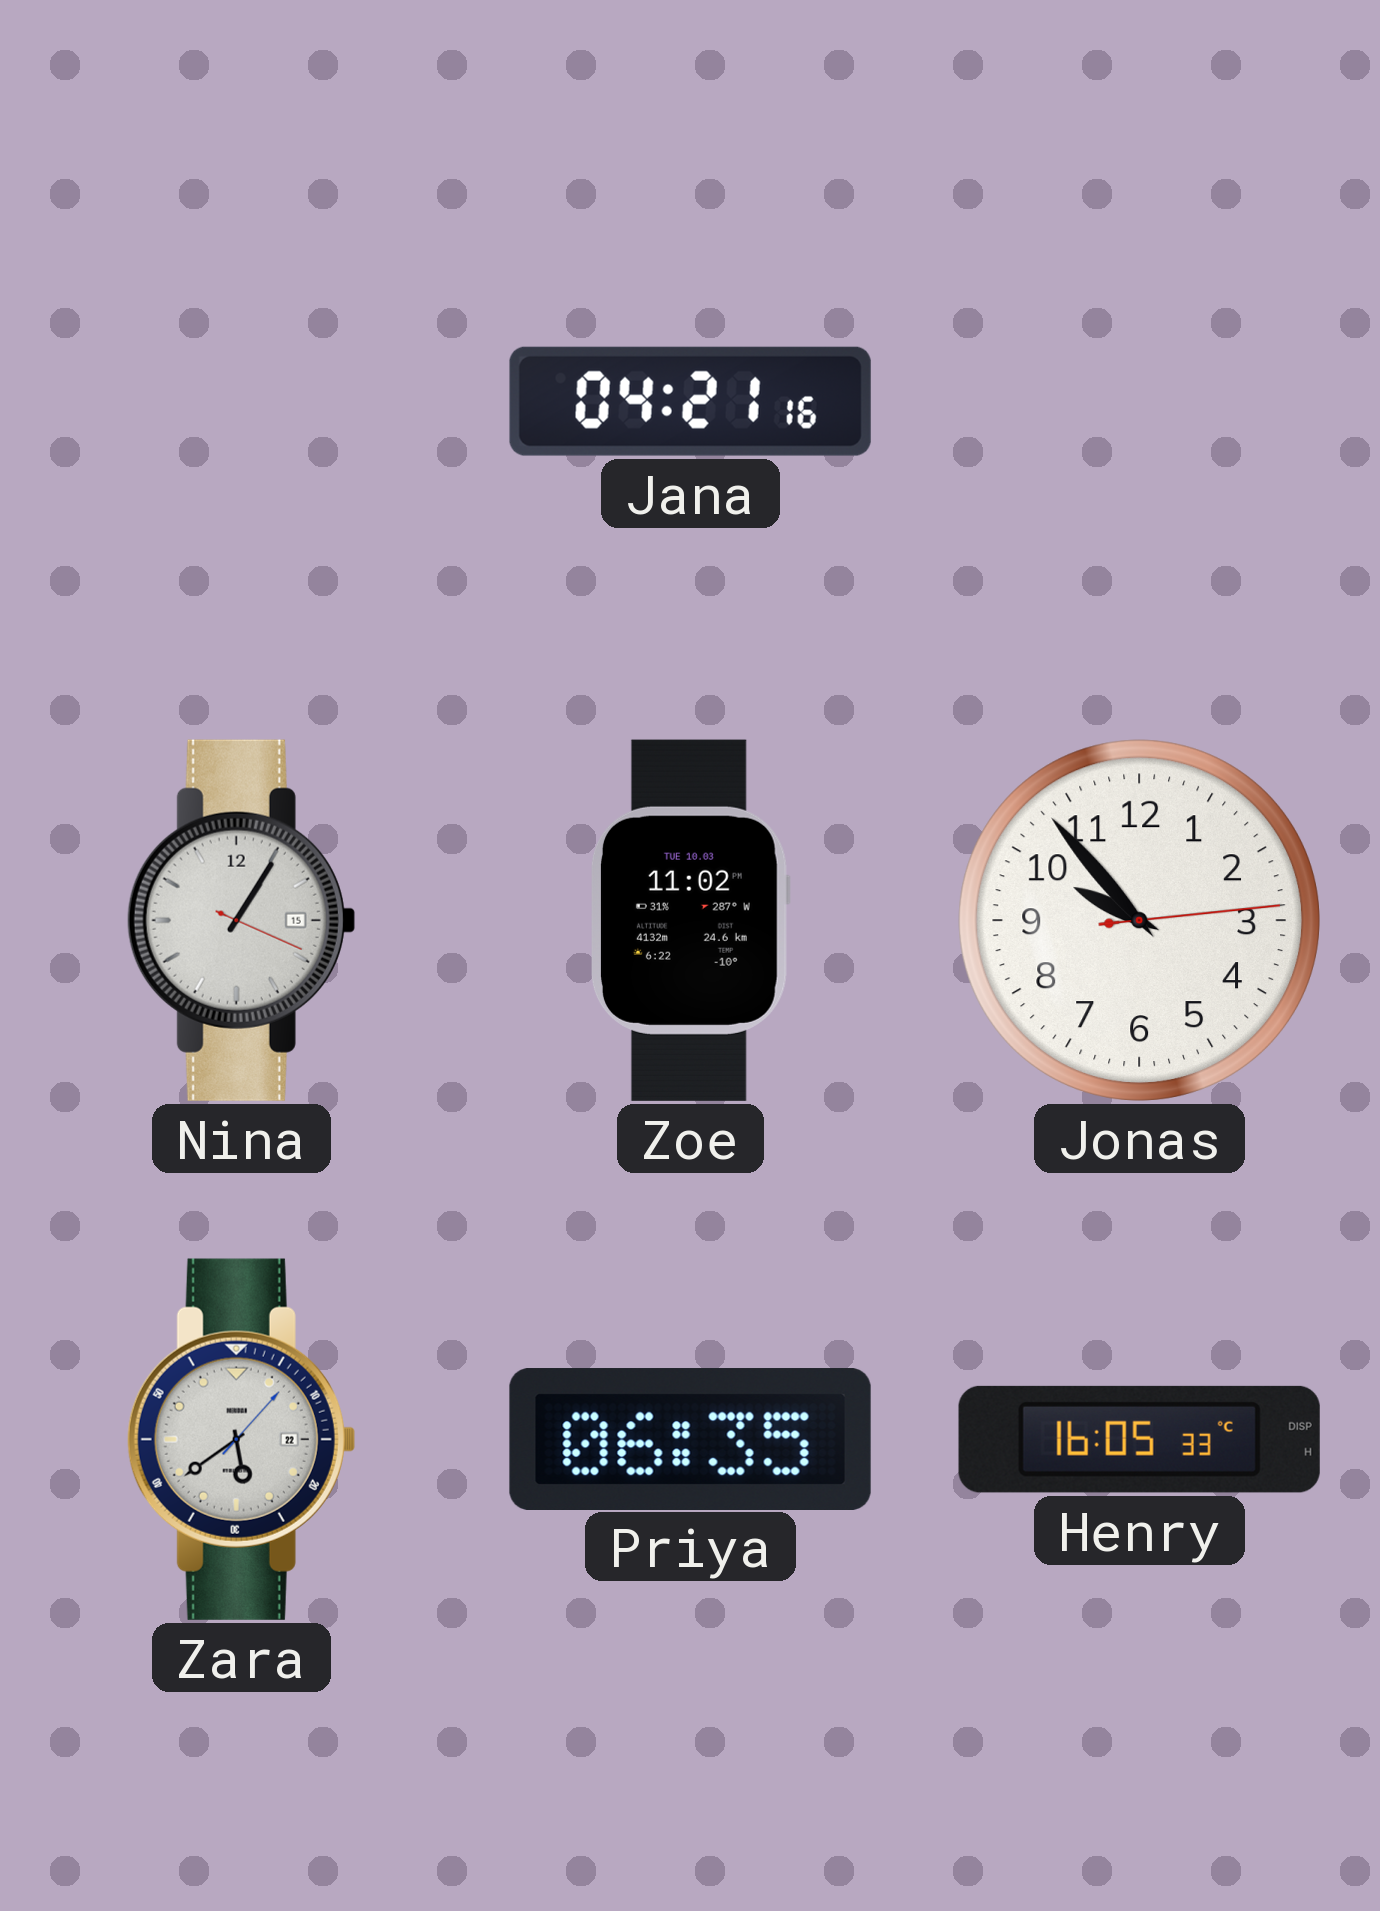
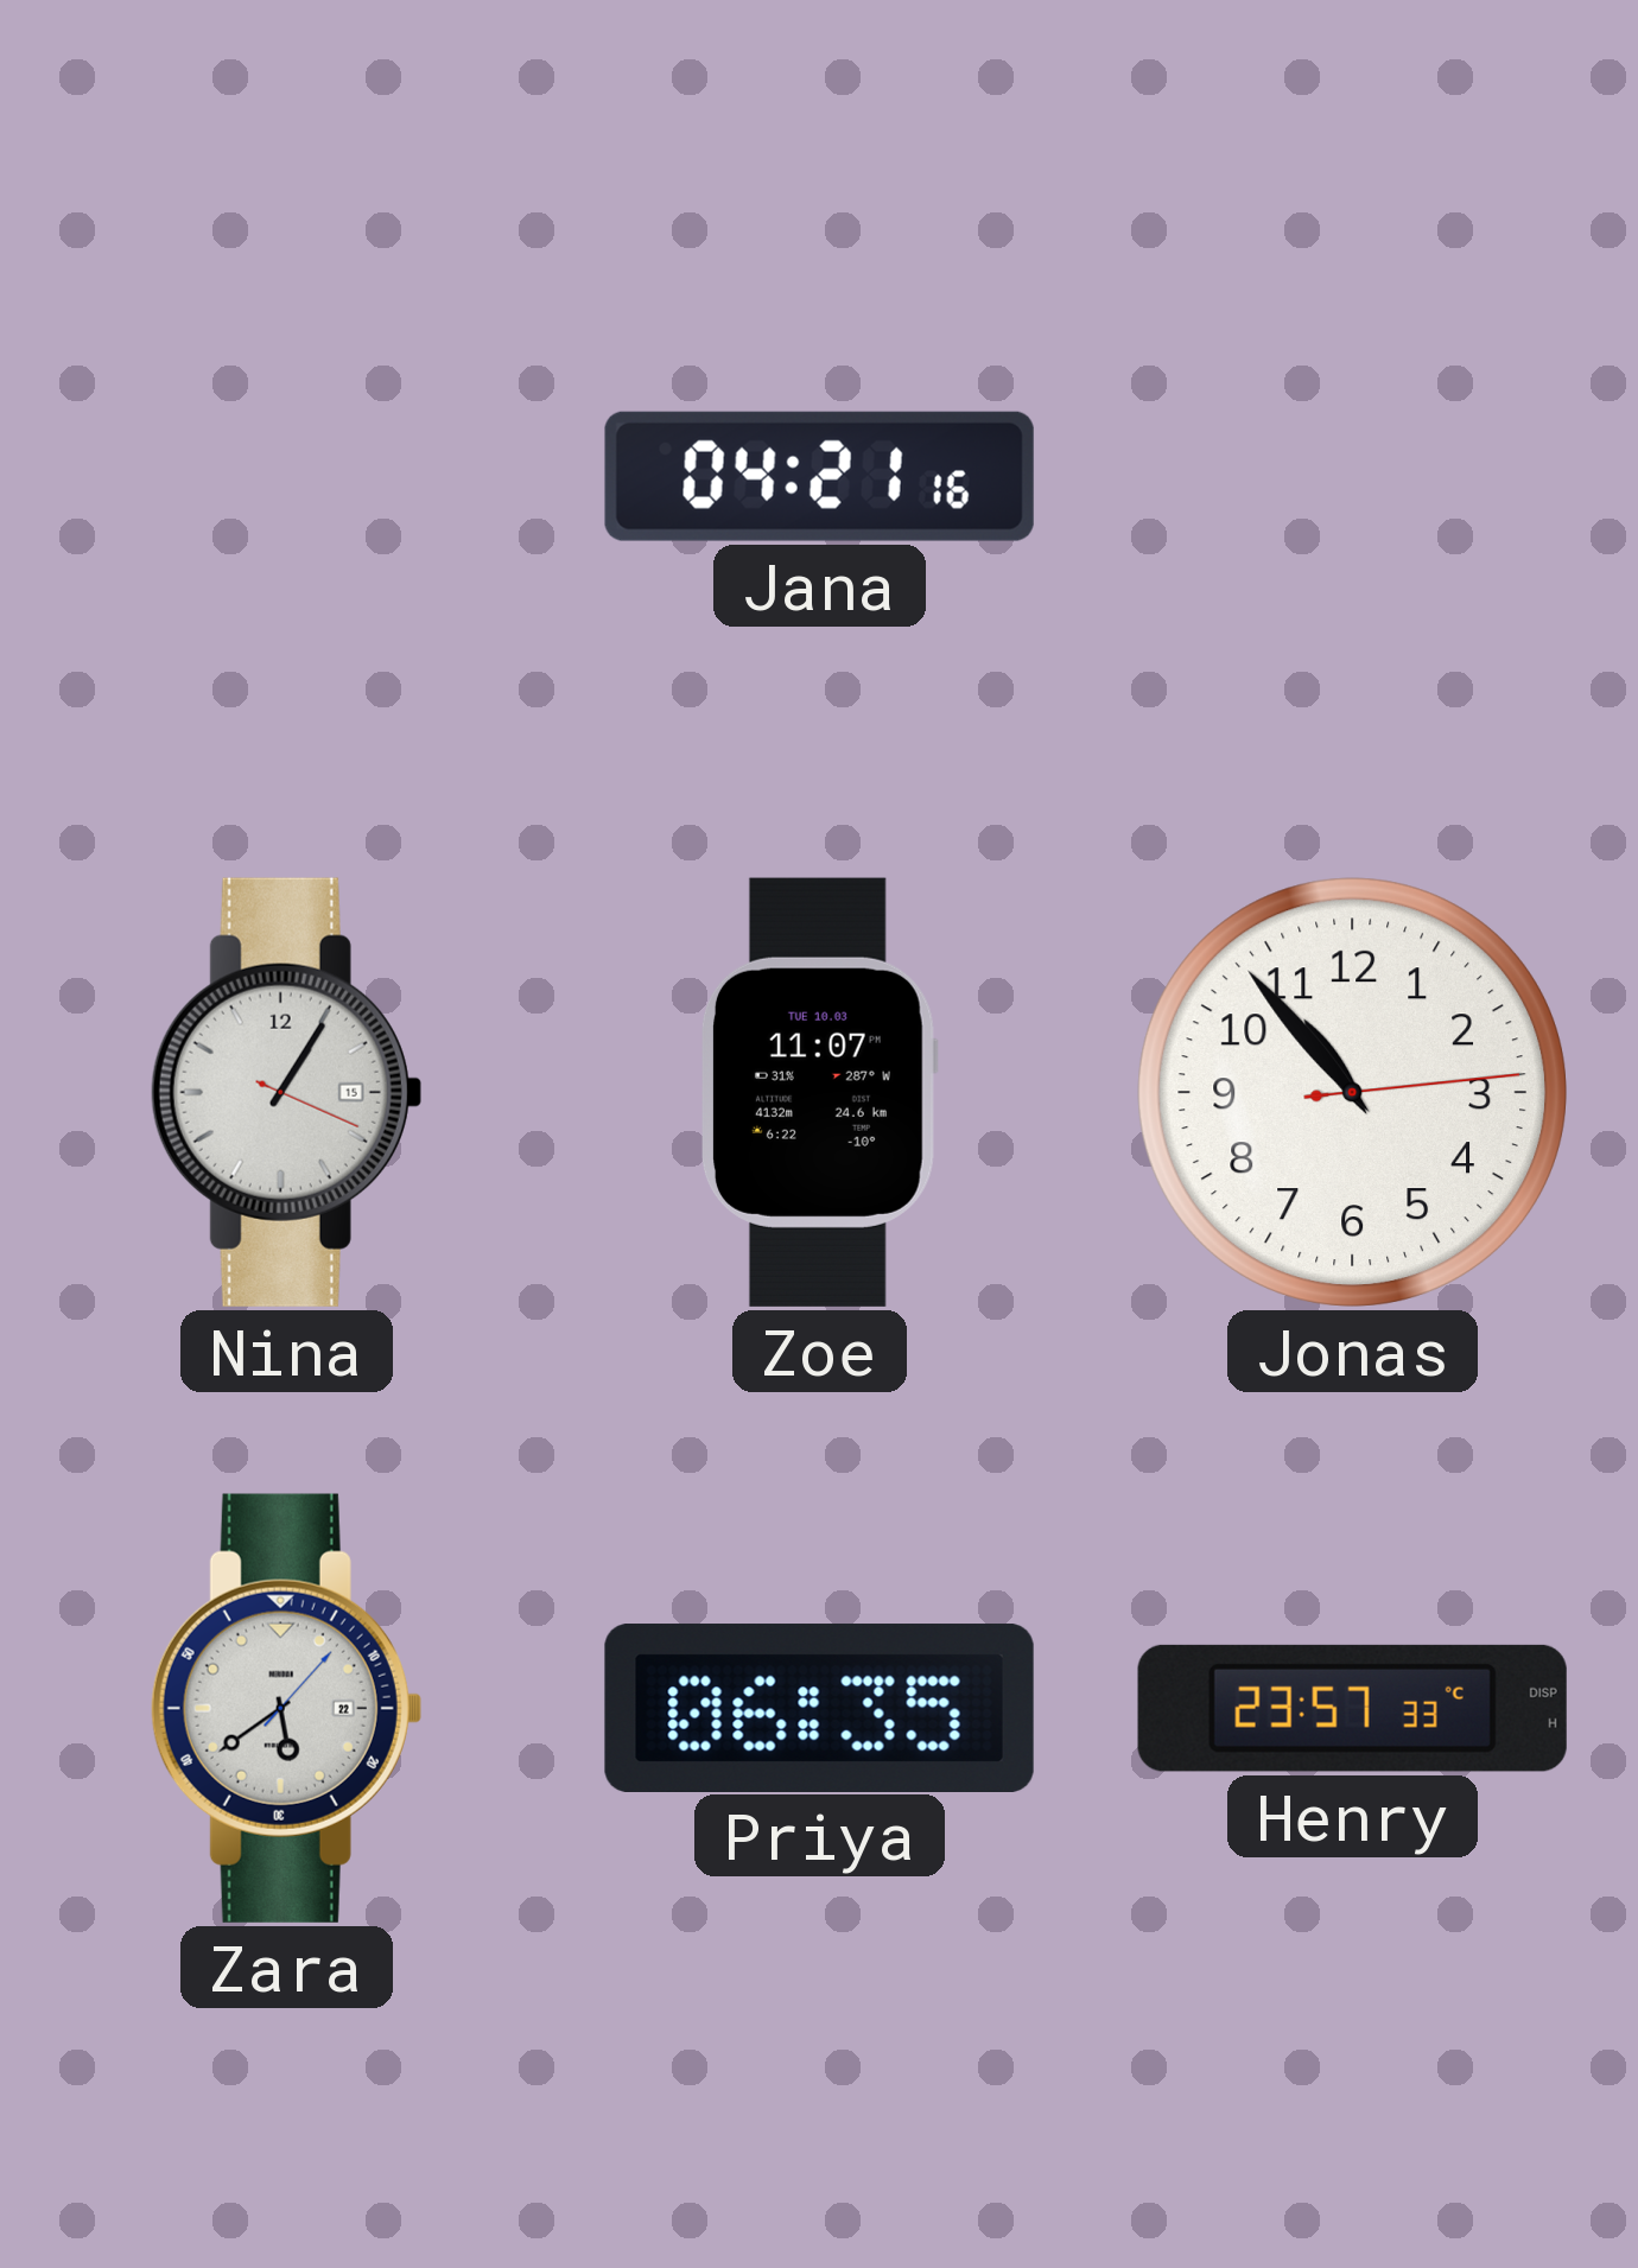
Zoe: 11:02 -> 11:07 (819, 1092)
Jonas: 9:53 -> 10:53 (1352, 1092)
Henry: 16:05 -> 23:57 (1352, 1708)
